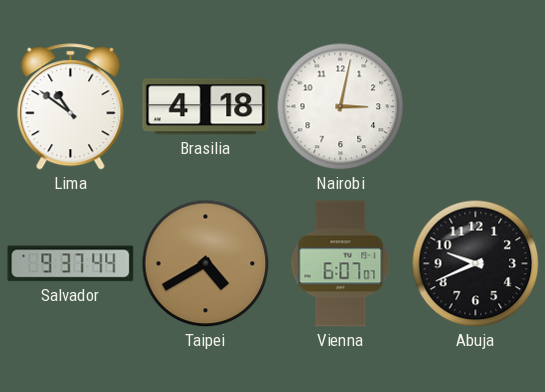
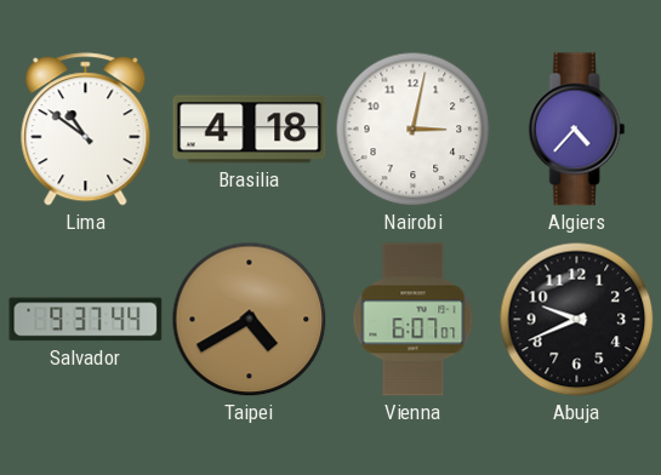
Algiers: none -> 4:37 (577, 130)
